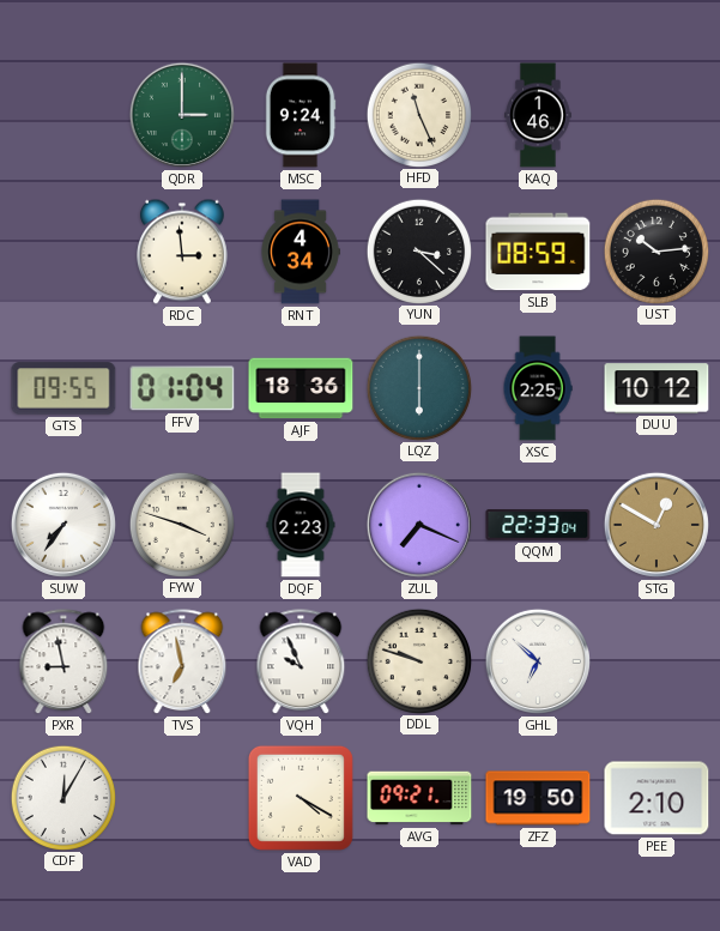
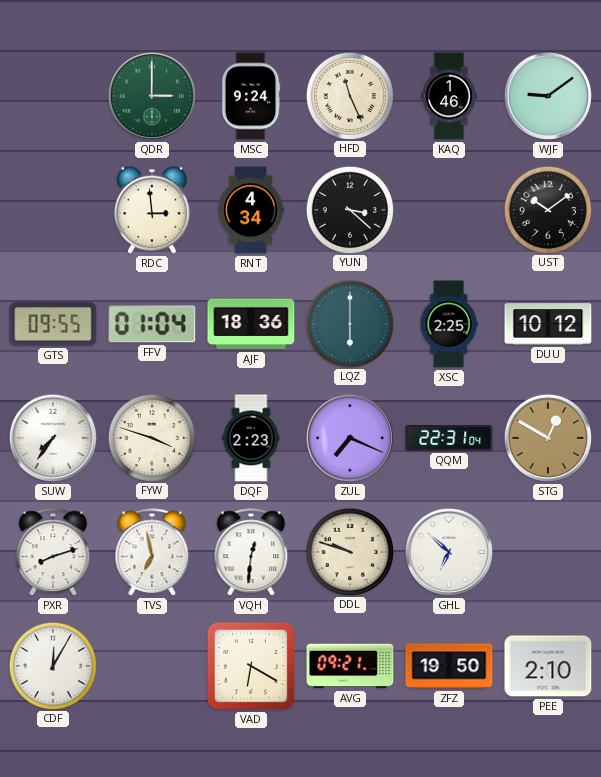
WJF: none -> 9:09 (548, 96)
SLB: 08:59 -> none (538, 252)
UST: 10:14 -> 10:09 (547, 209)
QQM: 22:33 -> 22:31 (449, 438)
PXR: 8:58 -> 8:12 (53, 553)
VQH: 9:56 -> 12:31 (251, 553)
VAD: 4:20 -> 6:20 (251, 666)
